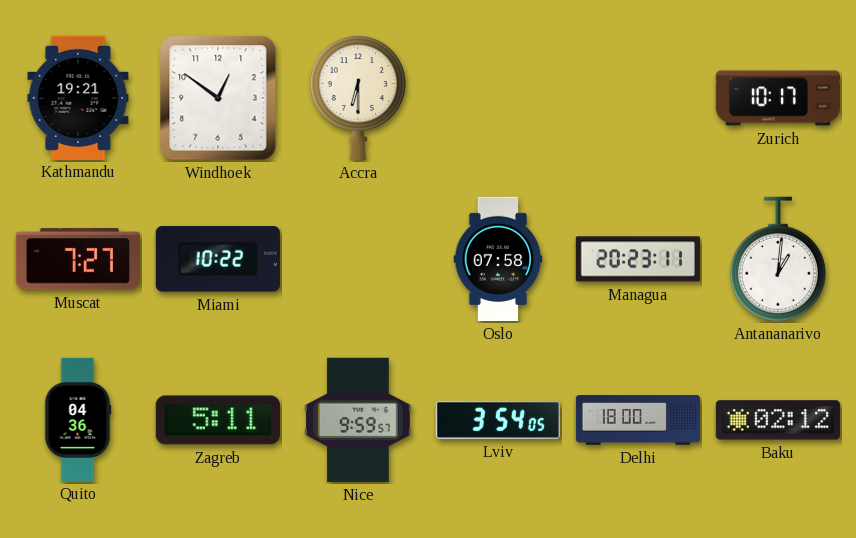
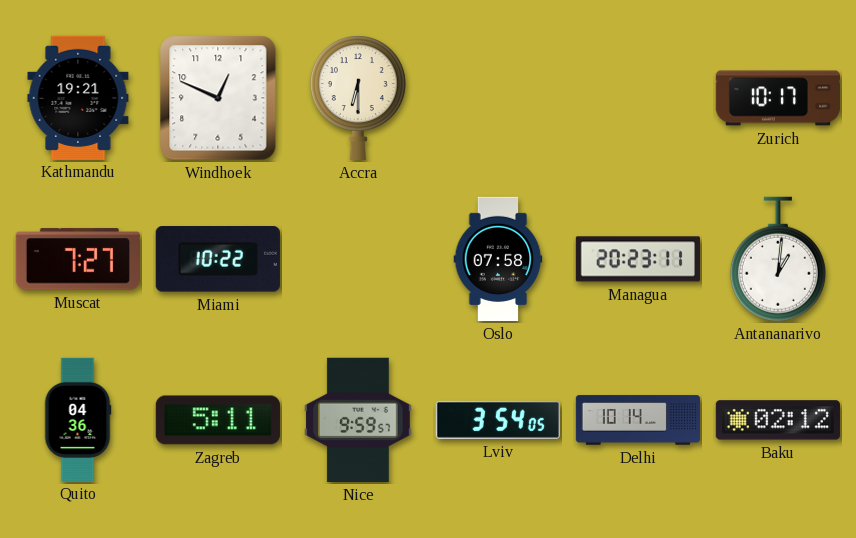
Windhoek: 12:51 -> 12:49 (218, 98)
Delhi: 18:00 -> 10:14 (638, 420)
